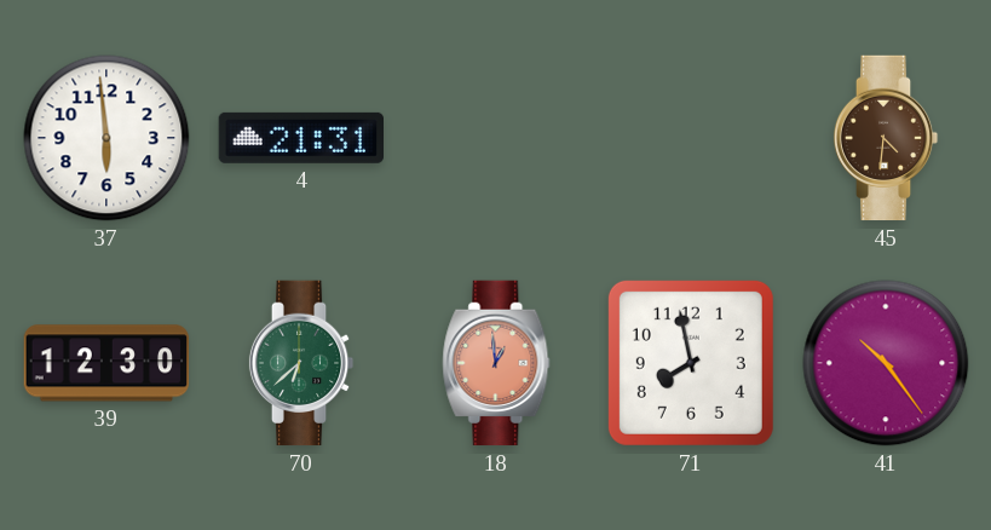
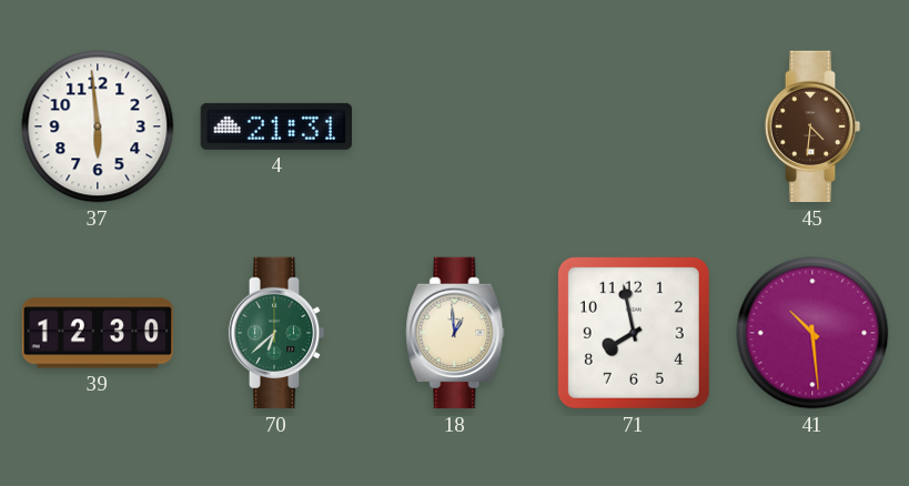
18 dial: salmon -> cream (455, 333)
41: 10:24 -> 10:29 (812, 333)
